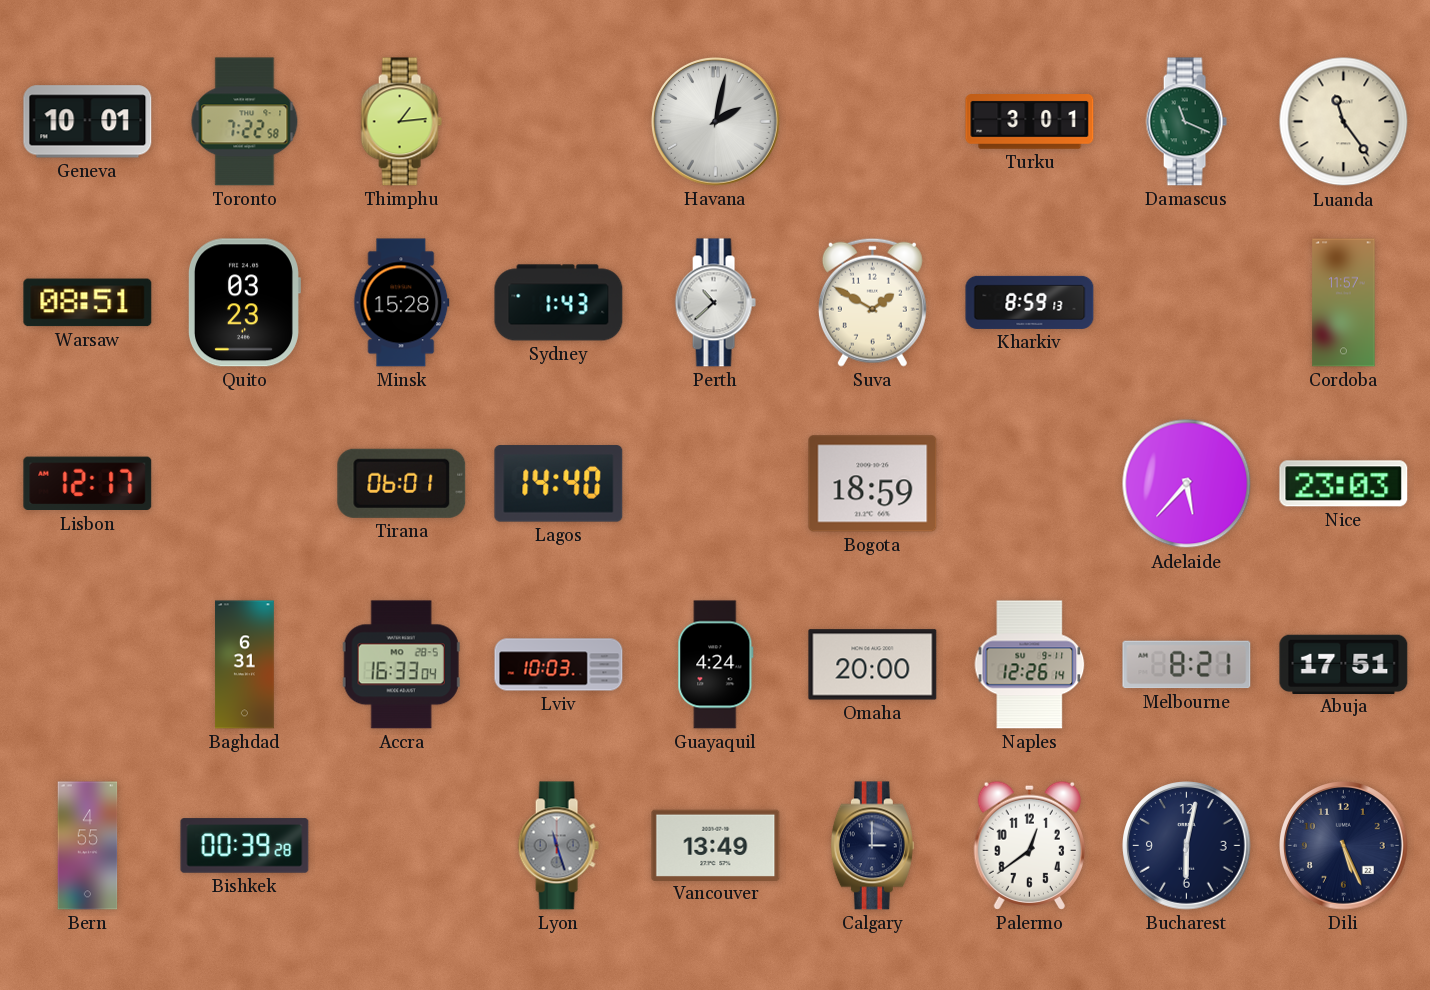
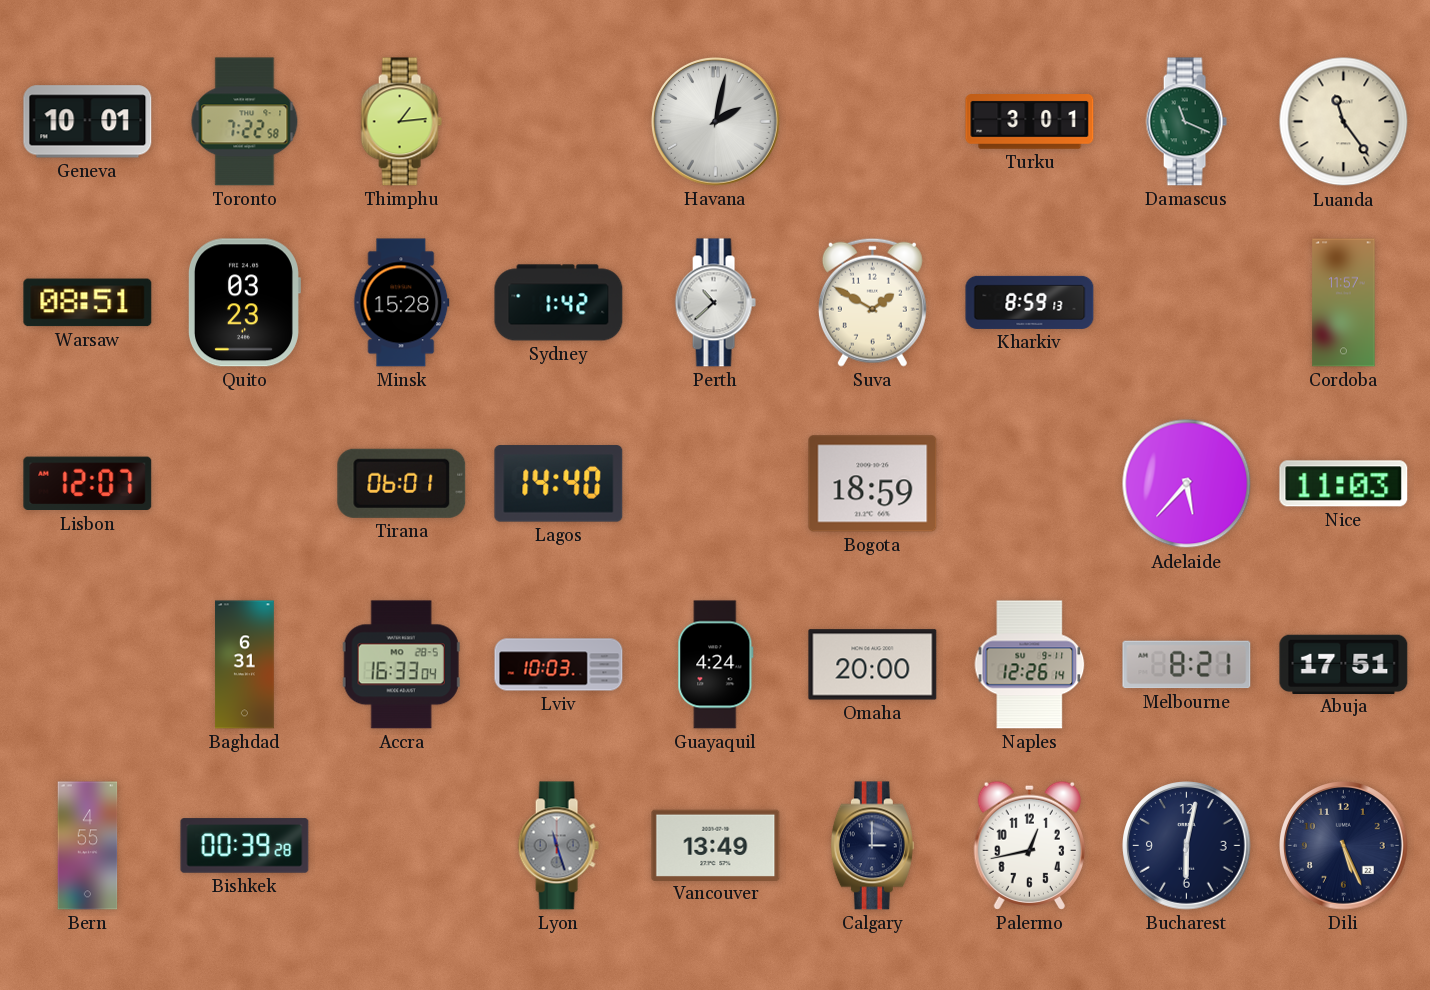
Sydney: 1:43 -> 1:42 (559, 303)
Lisbon: 12:17 -> 12:07 (88, 484)
Nice: 23:03 -> 11:03 (1344, 484)
Palermo: 12:39 -> 12:43 (1029, 845)
